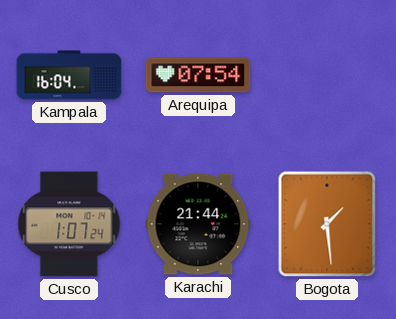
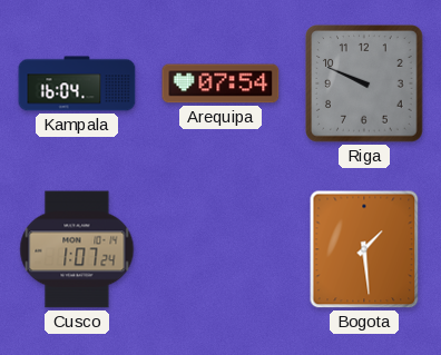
Riga: none -> 9:49 (364, 83)
Karachi: 21:44 -> none (198, 224)
